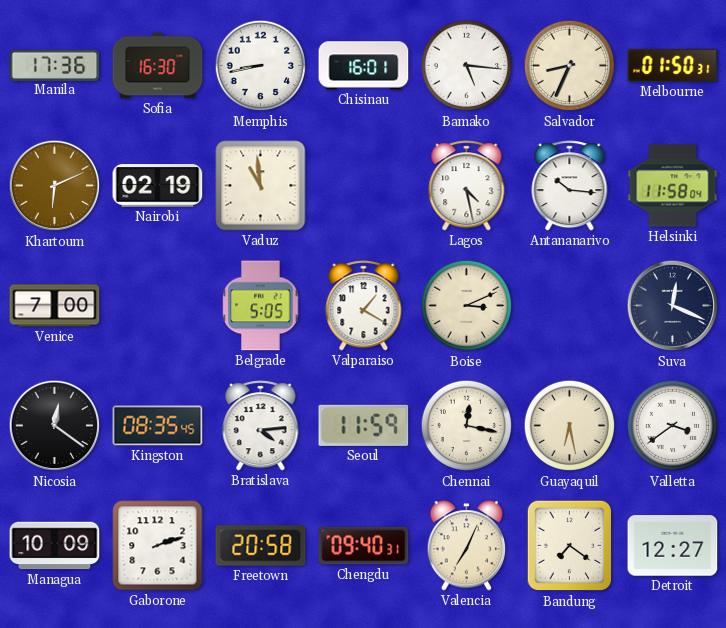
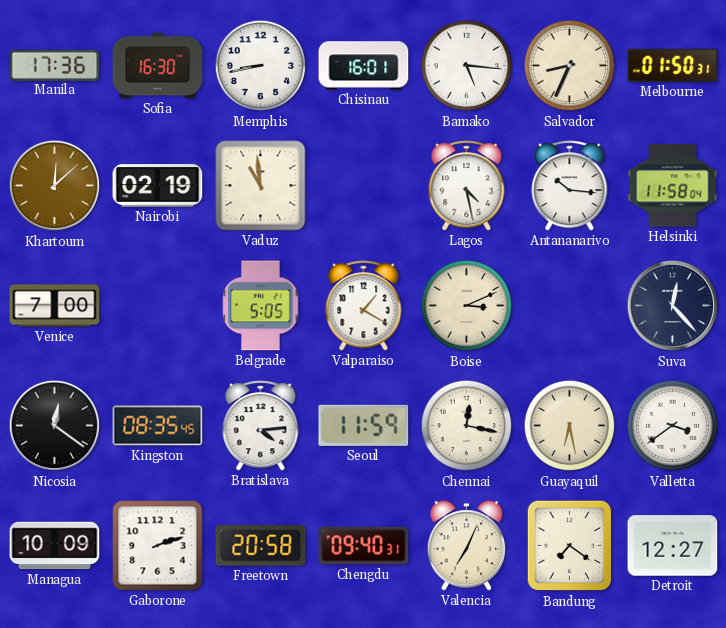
Khartoum: 6:11 -> 12:08 (55, 186)
Suva: 12:19 -> 12:23 (673, 306)
